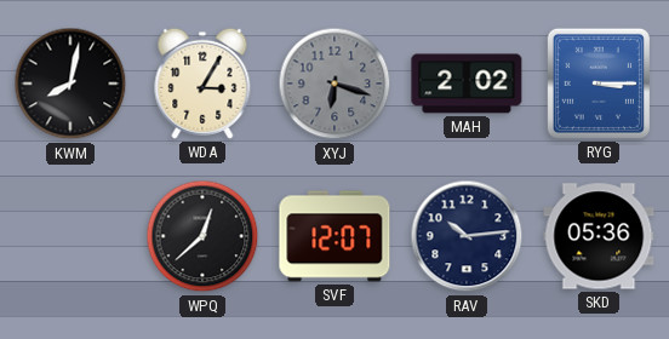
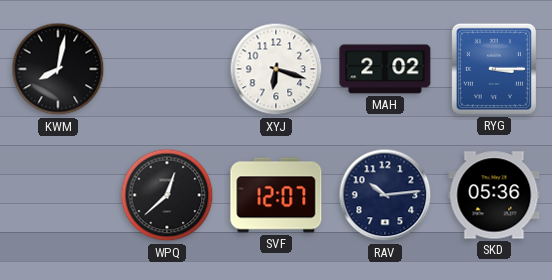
WDA: 3:05 -> none (202, 84)
XYJ dial: grey -> white (276, 69)
